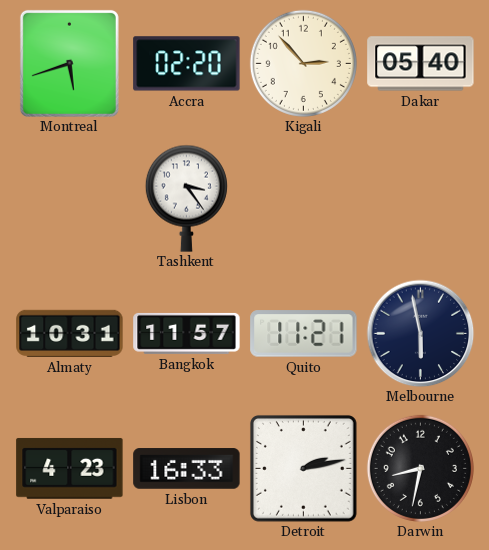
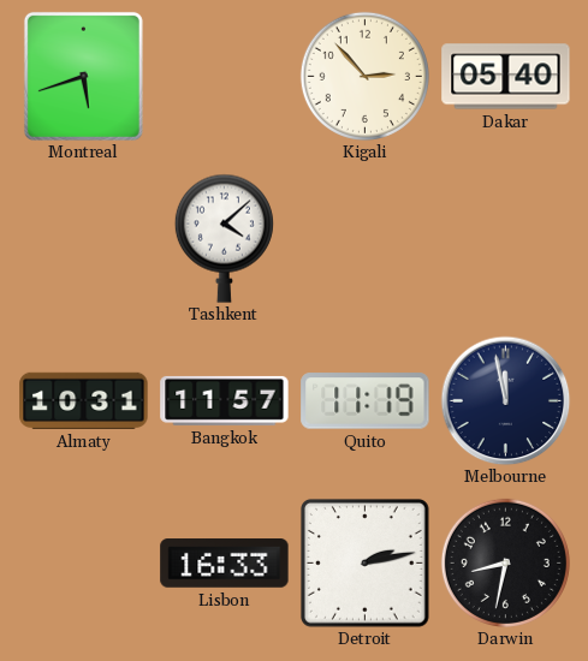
Accra: 02:20 -> none (187, 64)
Tashkent: 3:24 -> 4:08 (224, 238)
Quito: 11:21 -> 11:19 (366, 401)
Melbourne: 5:58 -> 11:58 (505, 400)
Valparaiso: 4:23 -> none (70, 468)
